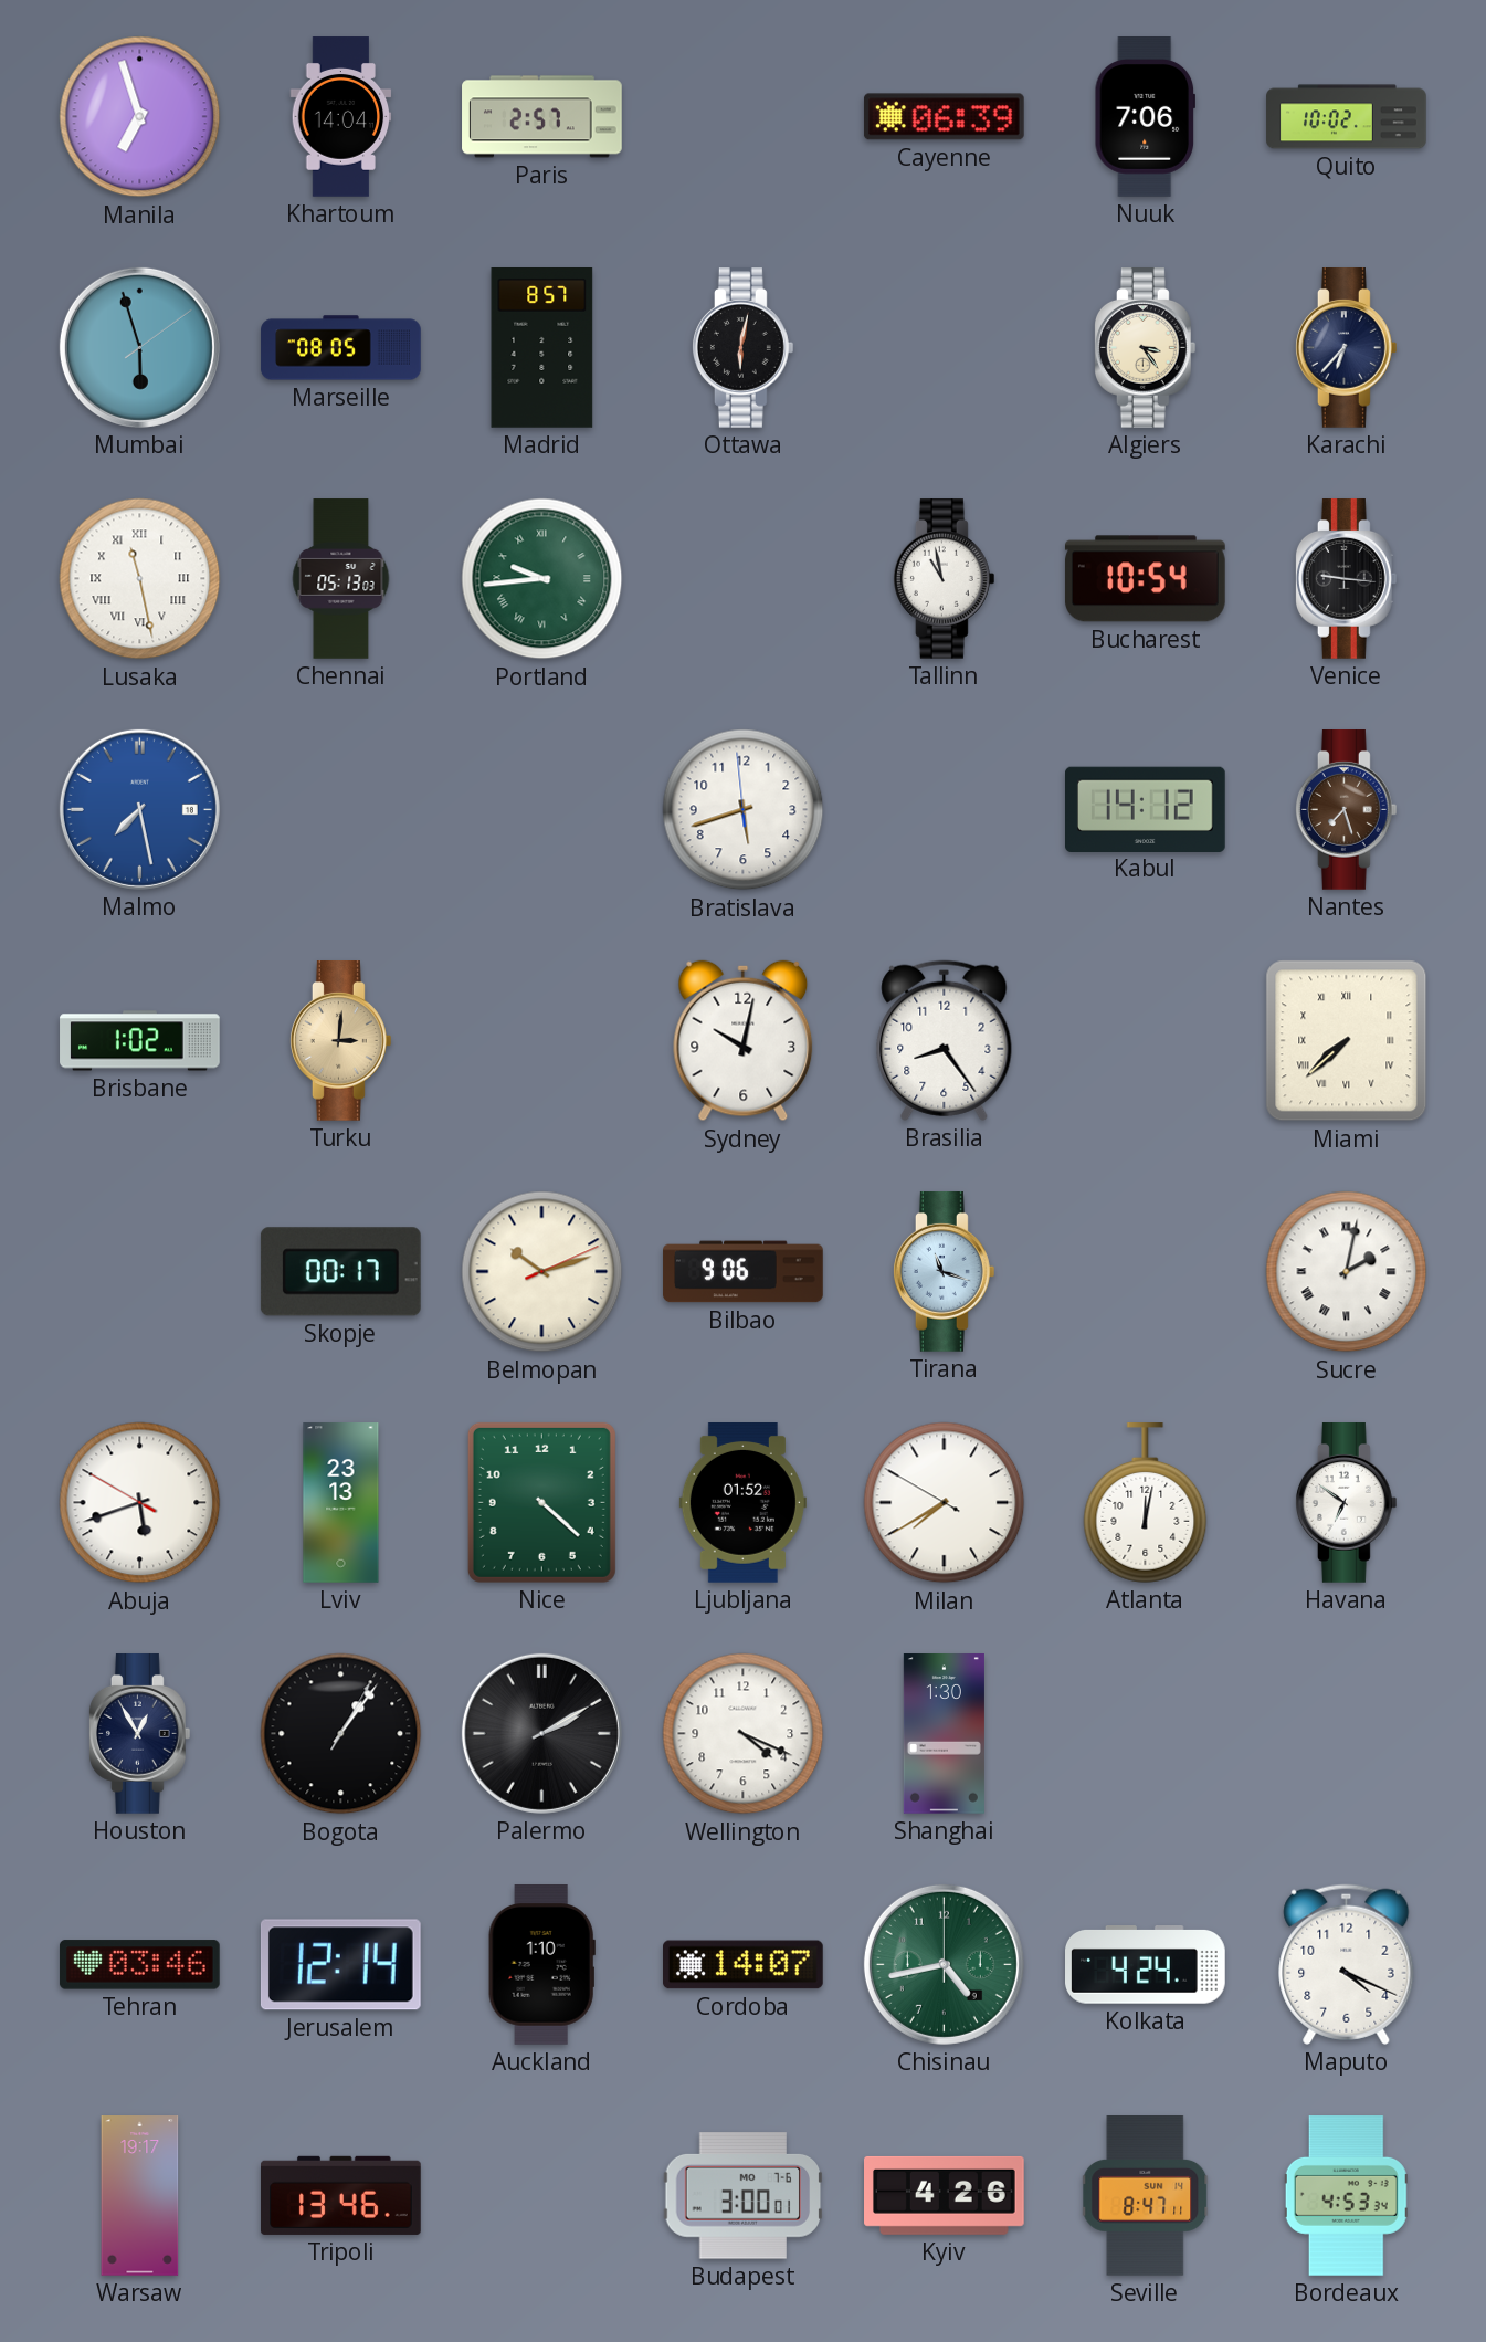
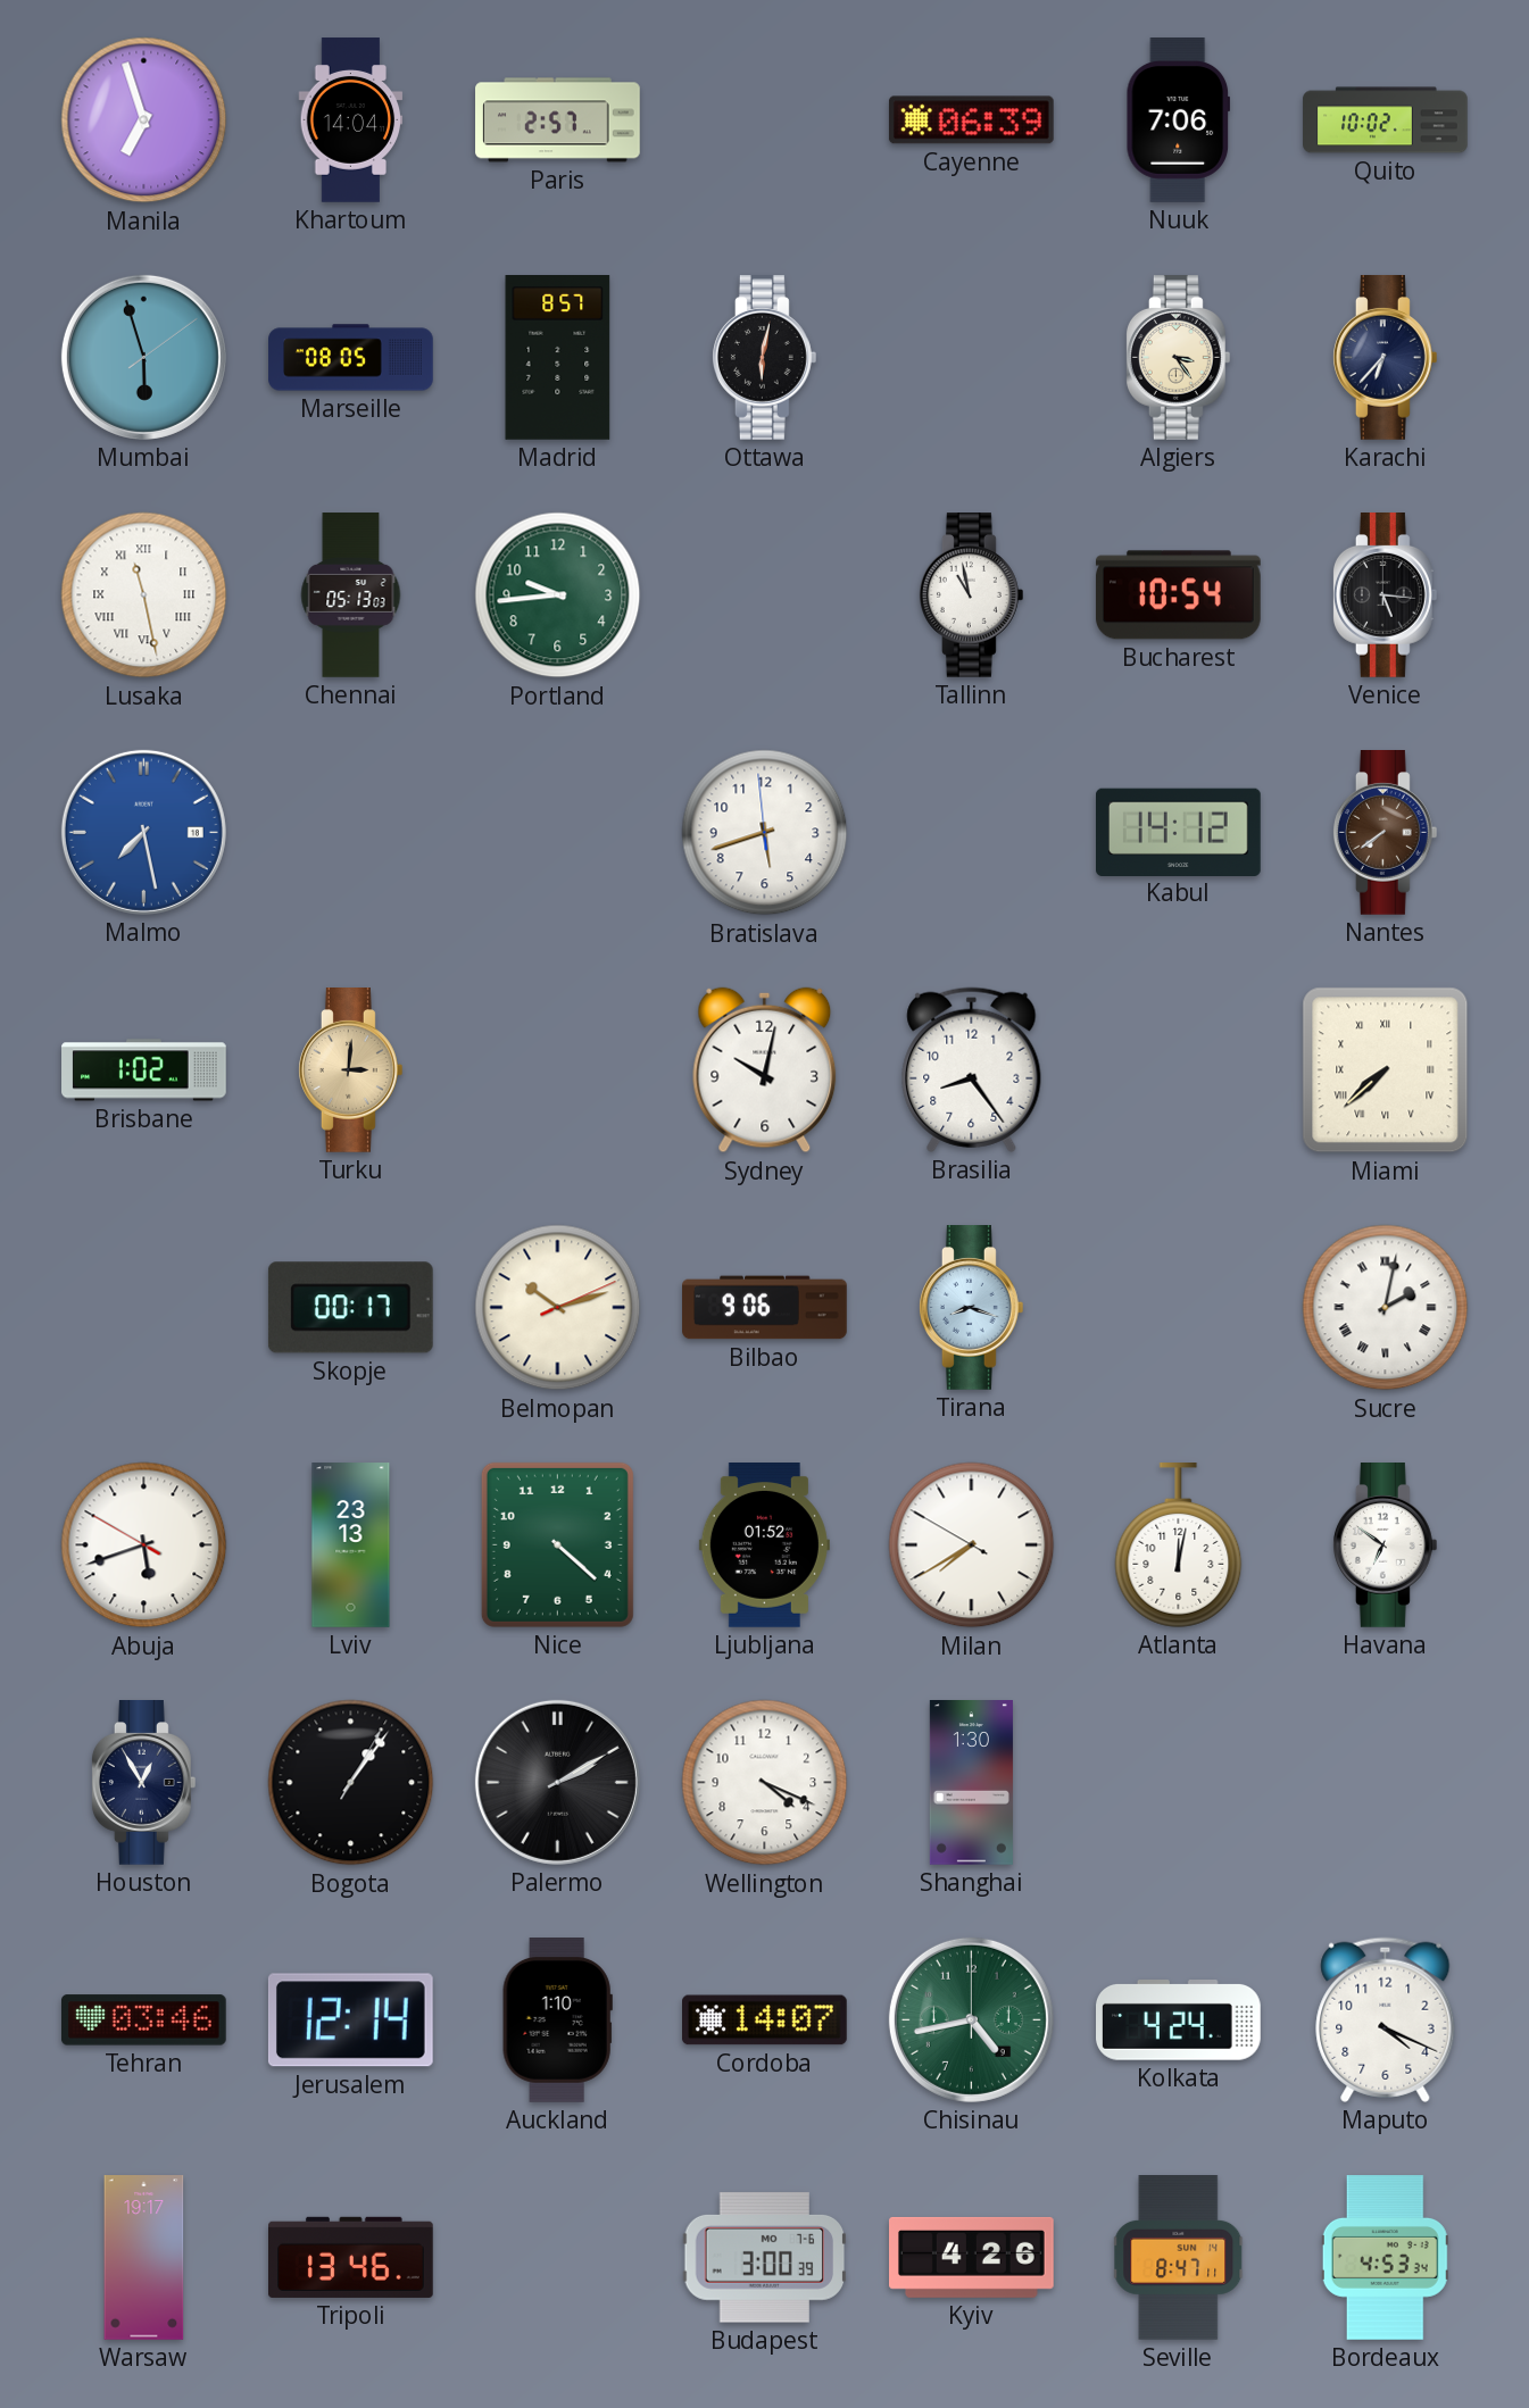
Portland numerals: Roman -> Arabic (558, 595)
Venice: 9:16 -> 5:16 (1385, 595)
Nantes: 7:27 -> 7:39 (1385, 833)
Tirana: 11:18 -> 8:18 (971, 1308)
Budapest: 3:00:01 -> 3:00:39 (765, 2258)
